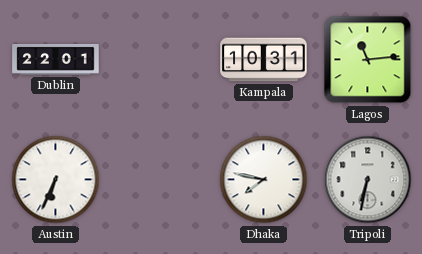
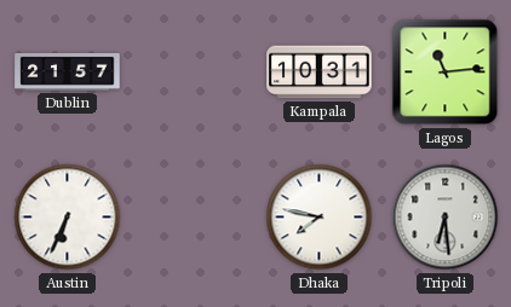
Dublin: 22:01 -> 21:57 (68, 71)
Tripoli: 6:32 -> 6:29 (446, 218)
